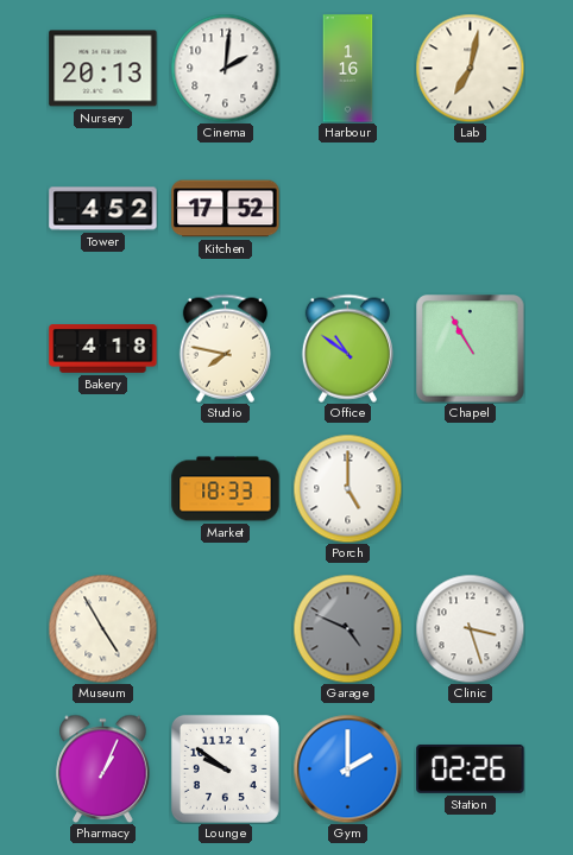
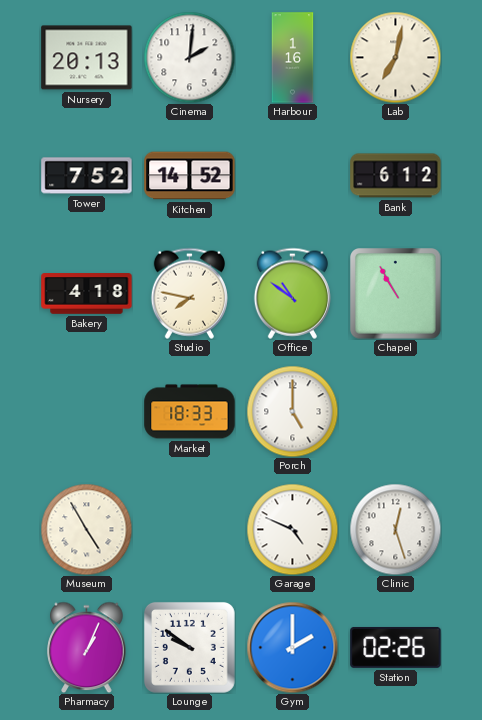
Tower: 4:52 -> 7:52 (87, 176)
Kitchen: 17:52 -> 14:52 (190, 176)
Bank: none -> 6:12 (396, 176)
Garage dial: grey -> white (292, 529)
Clinic: 3:27 -> 12:27 (395, 529)
